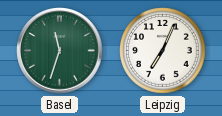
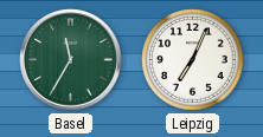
Basel: 11:33 -> 11:35 (71, 60)
